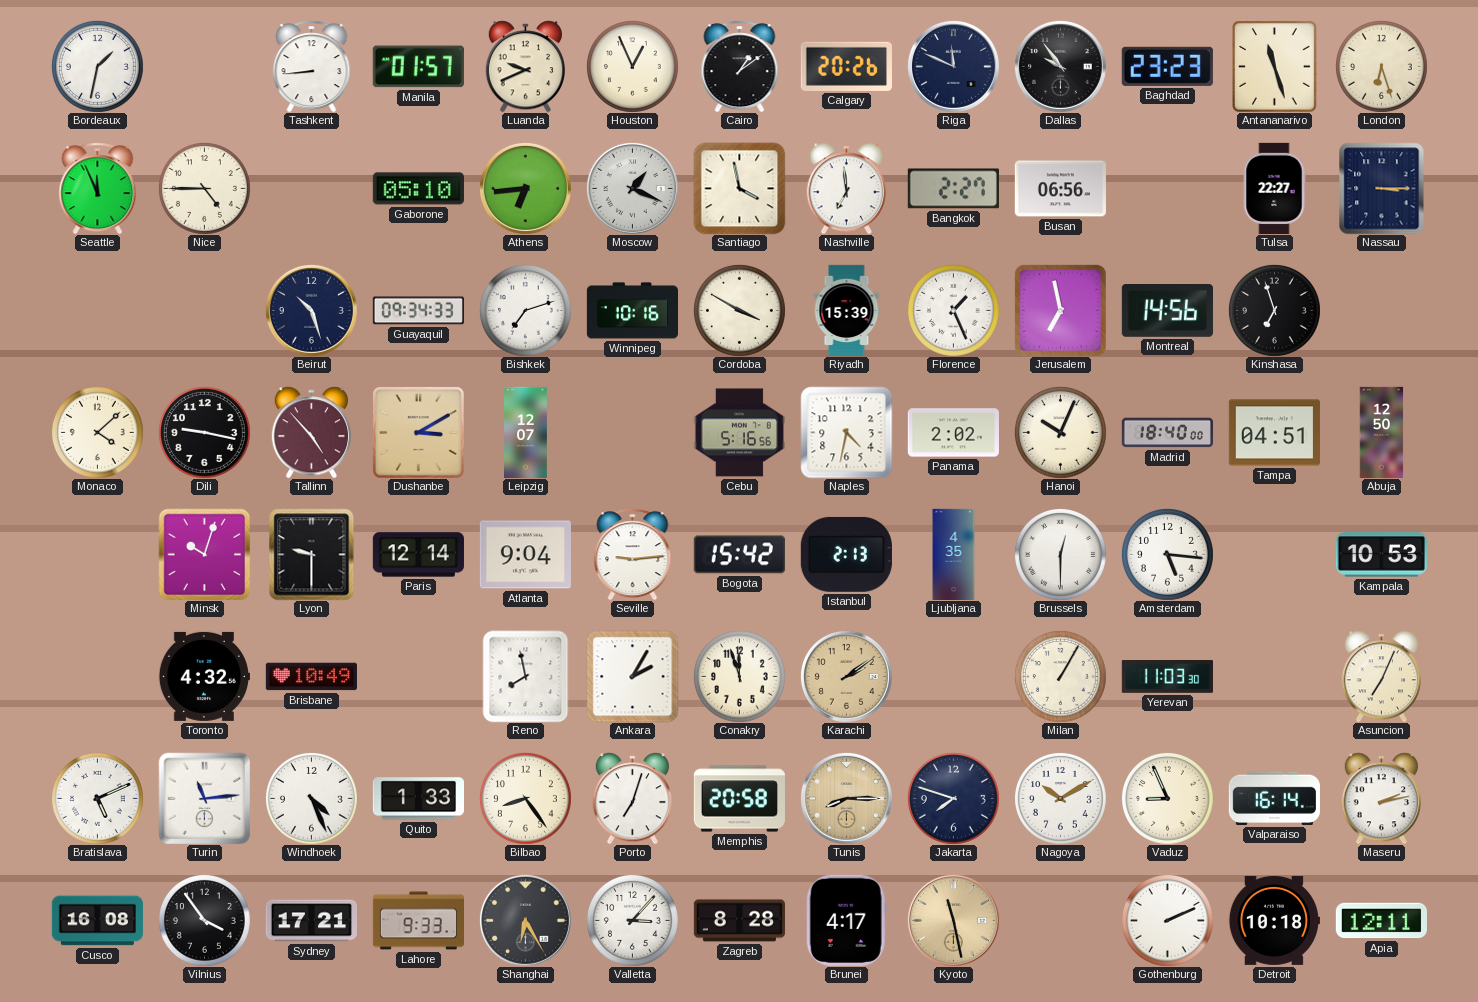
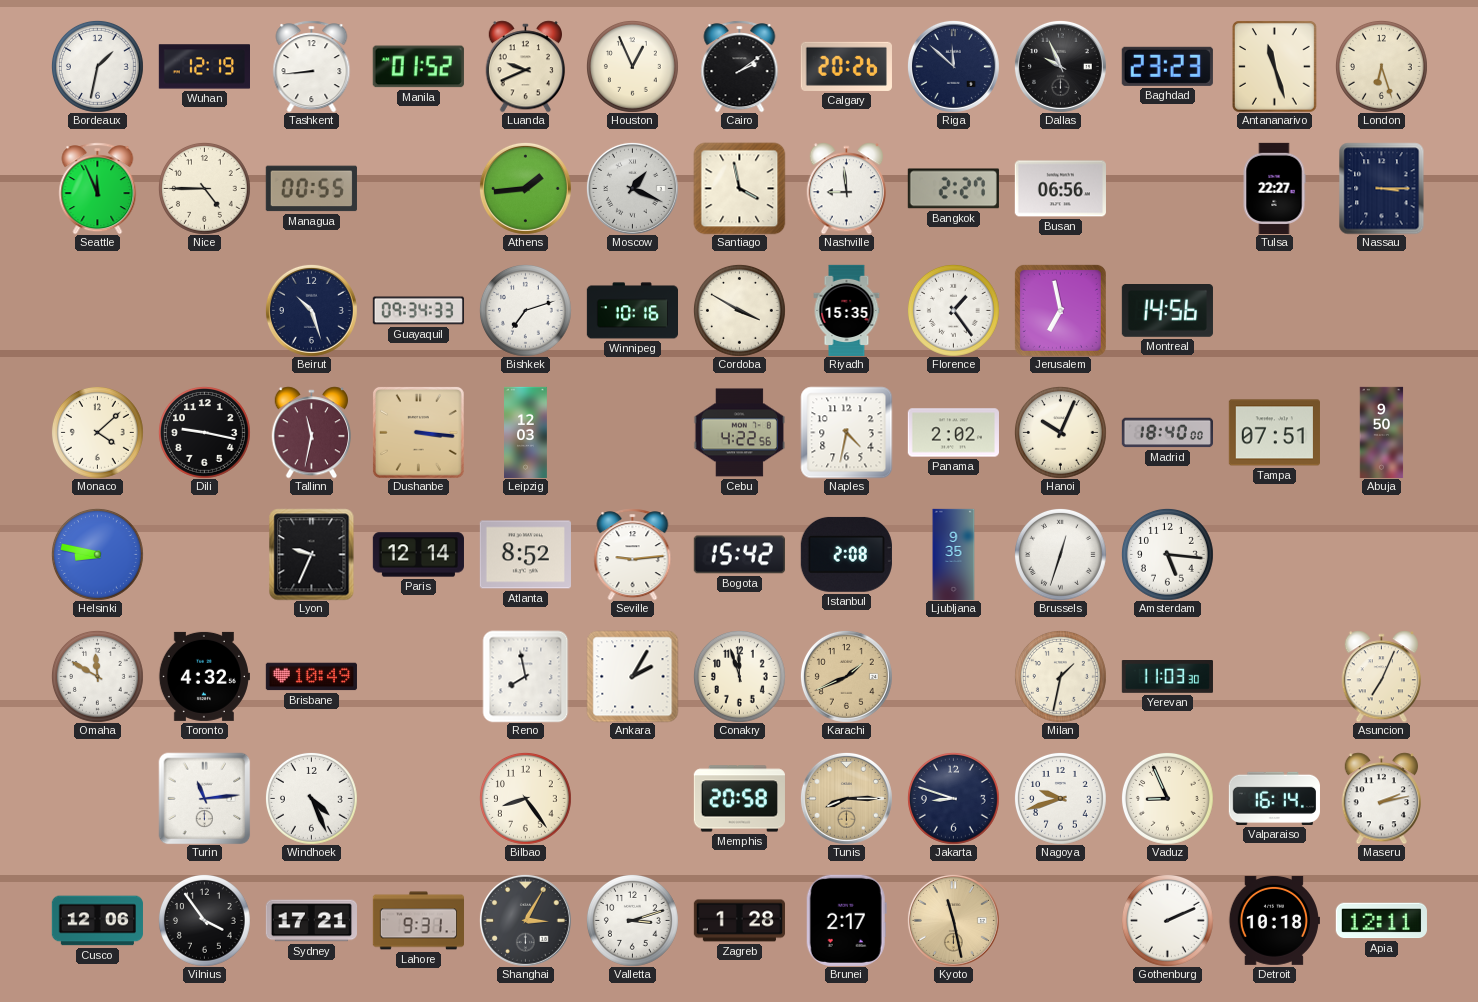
Wuhan: none -> 12:19 (204, 67)
Manila: 01:57 -> 01:52 (418, 67)
Cairo: 1:09 -> 2:09 (740, 66)
Riga: 11:49 -> 11:52 (953, 66)
Dallas: 9:54 -> 9:56 (1060, 66)
Managua: none -> 00:55 (311, 189)
Gaborone: 05:10 -> none (418, 189)
Athens: 6:44 -> 1:44 (525, 188)
Nashville: 6:59 -> 8:59 (846, 188)
Riyadh: 15:39 -> 15:35 (847, 310)
Florence: 1:26 -> 1:24 (953, 310)
Kinshasa: 6:57 -> none (1274, 310)
Tallinn: 4:53 -> 11:32 (311, 432)
Dushanbe: 3:10 -> 3:16 (418, 432)
Leipzig: 12:07 -> 12:03 (526, 432)
Cebu: 5:16 -> 4:22 (739, 433)
Tampa: 04:51 -> 07:51 (1274, 433)
Abuja: 12:50 -> 9:50 (1382, 432)
Helsinki: none -> 8:47 (97, 554)
Minsk: 10:03 -> none (204, 554)
Lyon: 9:30 -> 9:34 (312, 554)
Atlanta: 9:04 -> 8:52 (525, 555)
Istanbul: 2:13 -> 2:08 (846, 554)
Ljubljana: 4:35 -> 9:35 (954, 554)
Brussels: 12:30 -> 12:33 (1060, 554)
Kampala: 10:53 -> none (1381, 555)
Omaha: none -> 11:50 (97, 676)
Karachi: 2:09 -> 1:41 (846, 676)
Milan: 1:05 -> 1:32 (1060, 676)
Bratislava: 5:11 -> none (97, 798)
Quito: 1:33 -> none (418, 799)
Porto: 7:03 -> none (632, 798)
Jakarta: 7:48 -> 8:48 (953, 798)
Nagoya: 10:10 -> 9:42 (1060, 798)
Cusco: 16:08 -> 12:06 (97, 921)
Lahore: 9:33 -> 9:31 (418, 921)
Shanghai: 6:25 -> 3:05 (525, 920)
Valletta: 3:07 -> 3:12 (632, 920)
Zagreb: 8:28 -> 1:28 (739, 921)
Brunei: 4:17 -> 2:17 (846, 920)
